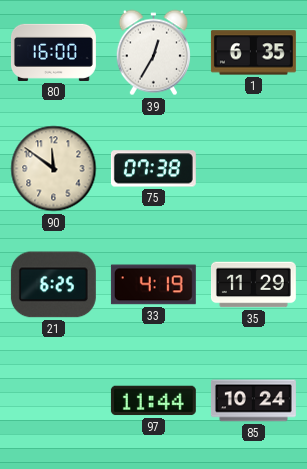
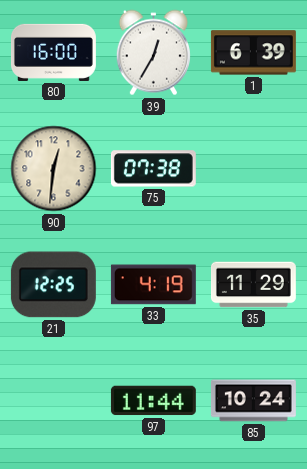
1: 6:35 -> 6:39 (253, 53)
90: 11:51 -> 12:31 (54, 169)
21: 6:25 -> 12:25 (53, 285)
